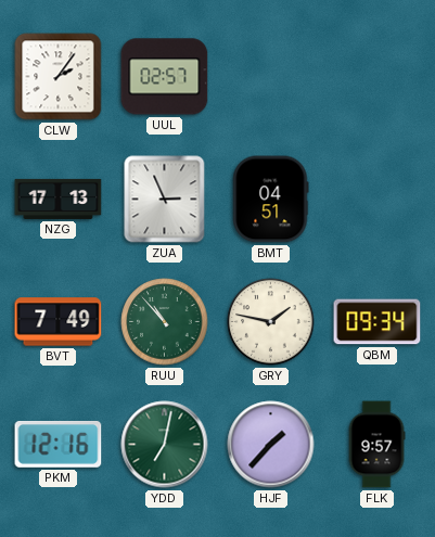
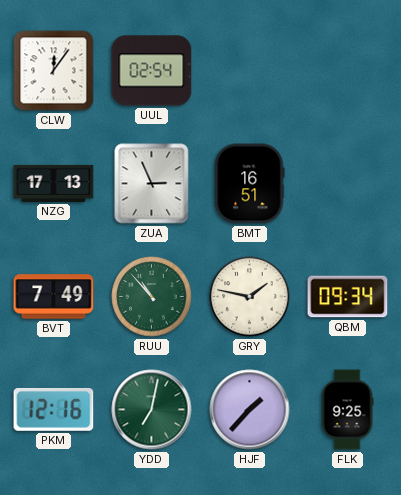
CLW: 2:06 -> 12:06 (54, 71)
UUL: 02:57 -> 02:54 (152, 71)
BMT: 04:51 -> 16:51 (250, 184)
FLK: 9:57 -> 9:25 (347, 410)
